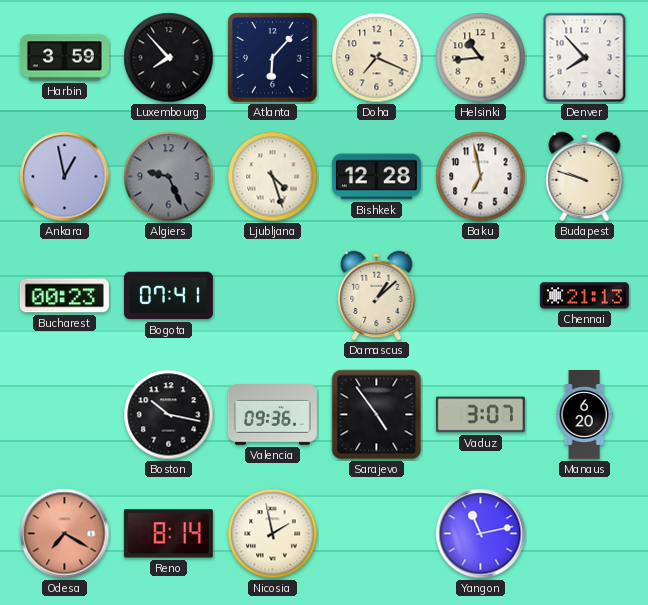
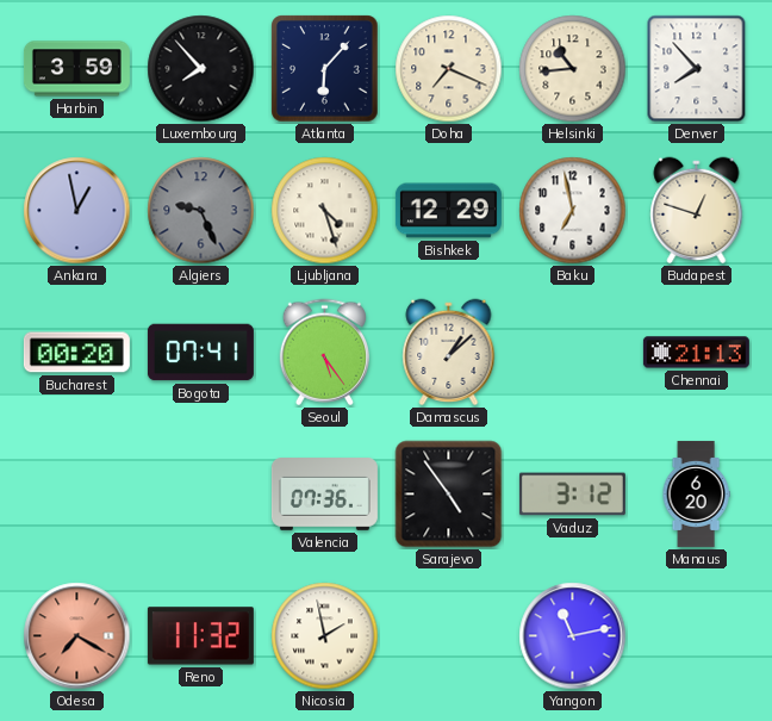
Bishkek: 12:28 -> 12:29 (448, 211)
Budapest: 9:48 -> 12:48 (697, 211)
Bucharest: 00:23 -> 00:20 (76, 353)
Seoul: none -> 5:24 (324, 353)
Boston: 10:17 -> none (169, 415)
Valencia: 09:36 -> 07:36 (324, 495)
Vaduz: 3:07 -> 3:12 (572, 495)
Reno: 8:14 -> 11:32 (200, 636)
